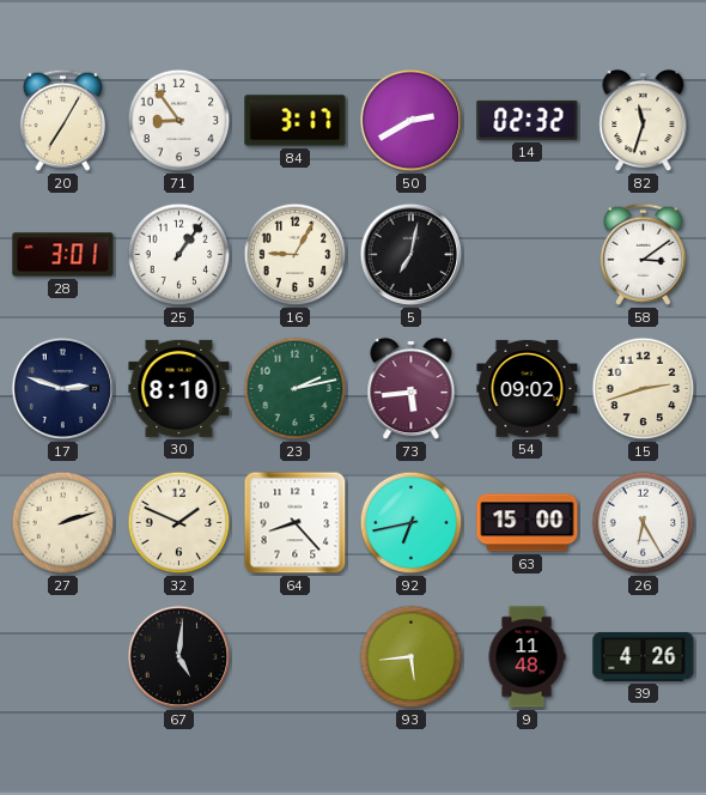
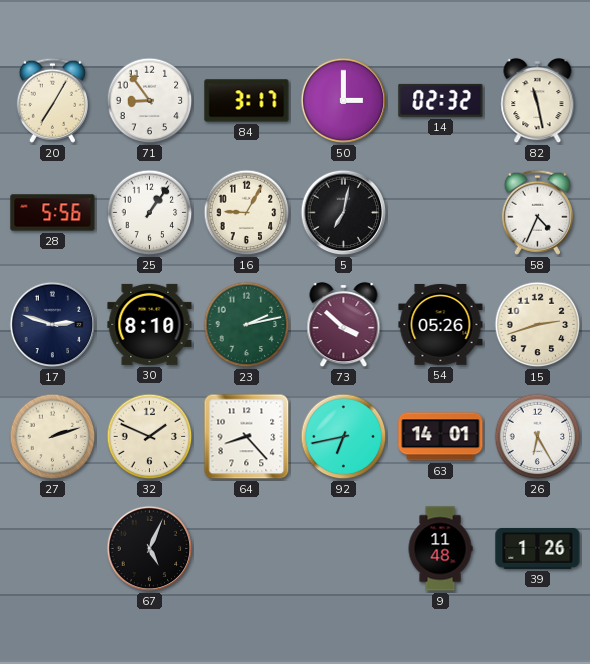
50: 2:40 -> 3:00 (344, 101)
82: 11:33 -> 11:28 (538, 101)
28: 3:01 -> 5:56 (53, 213)
58: 3:09 -> 4:34 (537, 212)
73: 5:44 -> 3:52 (344, 325)
54: 09:02 -> 05:26 (441, 324)
63: 15:00 -> 14:01 (441, 437)
67: 5:01 -> 5:04 (150, 549)
93: 5:44 -> none (412, 657)
39: 4:26 -> 1:26 (538, 548)
